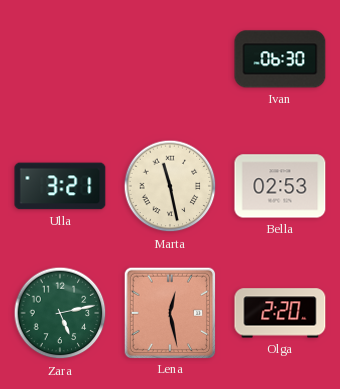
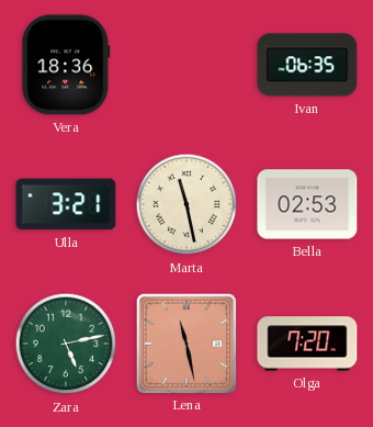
Vera: none -> 18:36 (66, 65)
Ivan: 06:30 -> 06:35 (307, 65)
Lena: 12:28 -> 11:28 (185, 342)
Olga: 2:20 -> 7:20 (307, 344)
